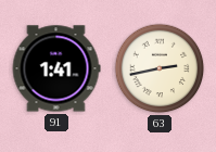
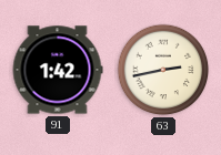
91: 1:41 -> 1:42 (58, 70)
